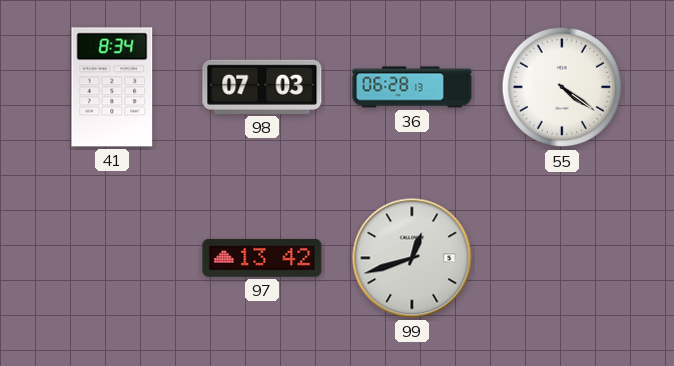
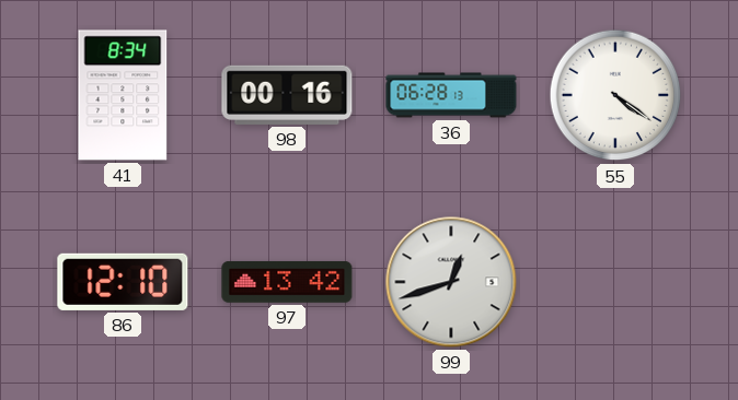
98: 07:03 -> 00:16 (287, 95)
86: none -> 12:10 (123, 282)
